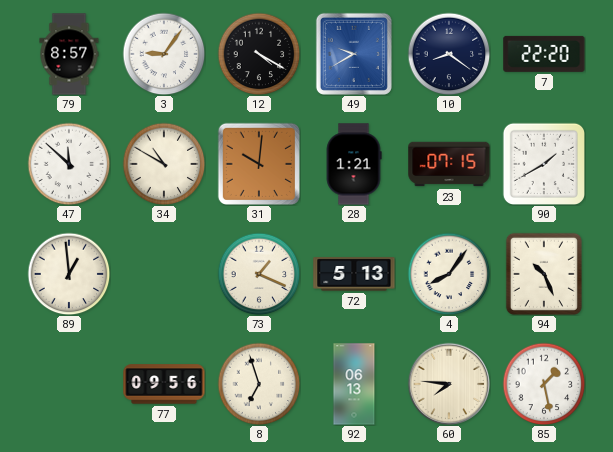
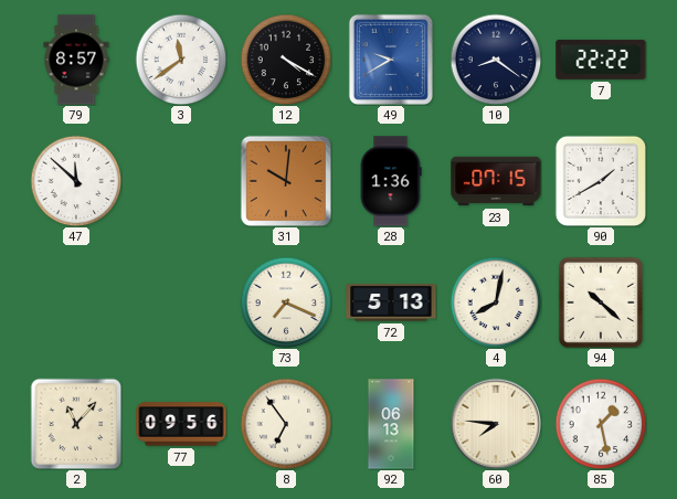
3: 9:06 -> 11:39 (181, 60)
7: 22:20 -> 22:22 (601, 60)
34: 10:50 -> none (164, 164)
28: 1:21 -> 1:36 (391, 181)
89: 12:59 -> none (69, 274)
73: 1:19 -> 7:19 (286, 302)
4: 8:06 -> 8:02 (496, 302)
94: 10:26 -> 10:22 (601, 302)
2: none -> 11:07 (76, 424)
8: 6:57 -> 6:54 (286, 424)
